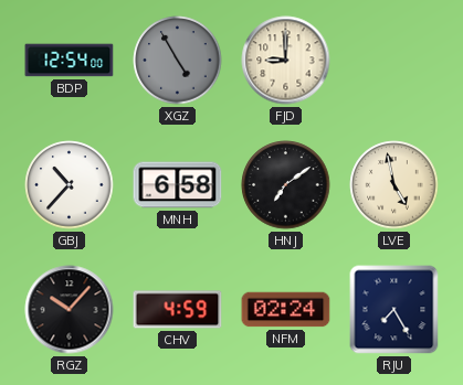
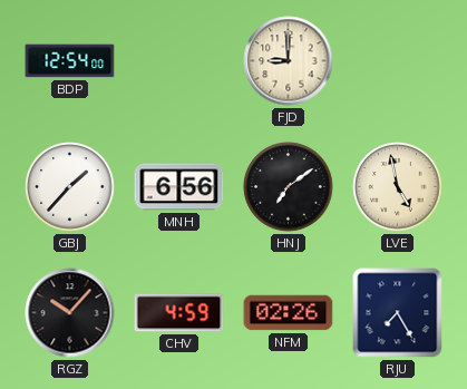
XGZ: 4:55 -> none (178, 61)
GBJ: 10:37 -> 1:37 (70, 187)
MNH: 6:58 -> 6:56 (179, 187)
NFM: 02:24 -> 02:26 (289, 313)
